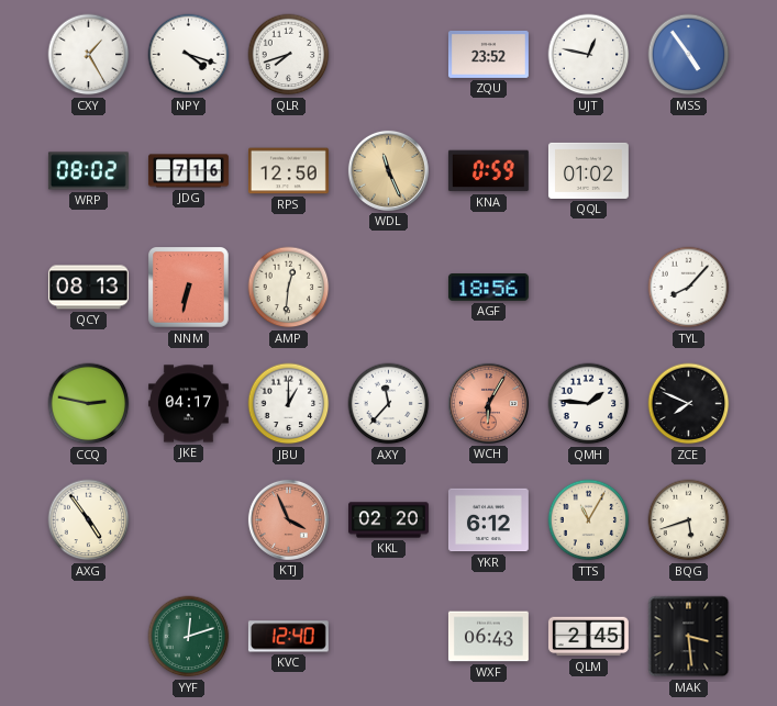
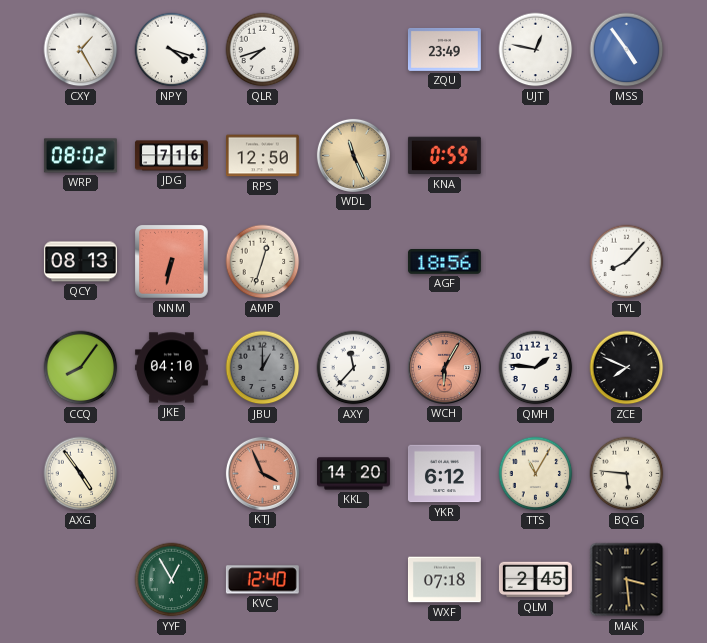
ZQU: 23:52 -> 23:49 (444, 49)
QQL: 01:02 -> none (588, 170)
AMP: 12:31 -> 12:33 (263, 262)
CCQ: 2:47 -> 8:06 (81, 368)
JKE: 04:17 -> 04:10 (171, 368)
JBU dial: white -> grey (263, 368)
KKL: 02:20 -> 14:20 (354, 474)
BQG: 5:42 -> 5:46 (627, 474)
YYF: 12:12 -> 12:55 (172, 580)
WXF: 06:43 -> 07:18 (444, 580)
